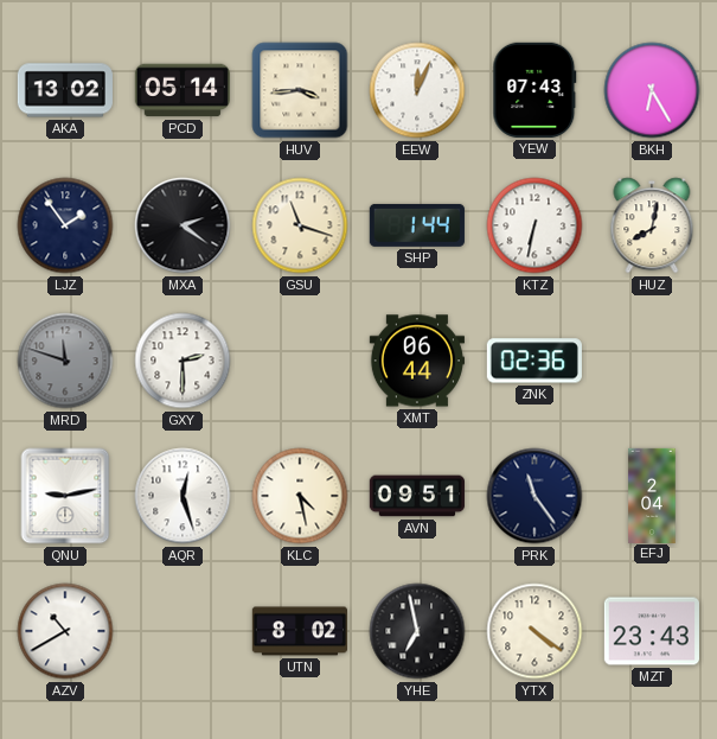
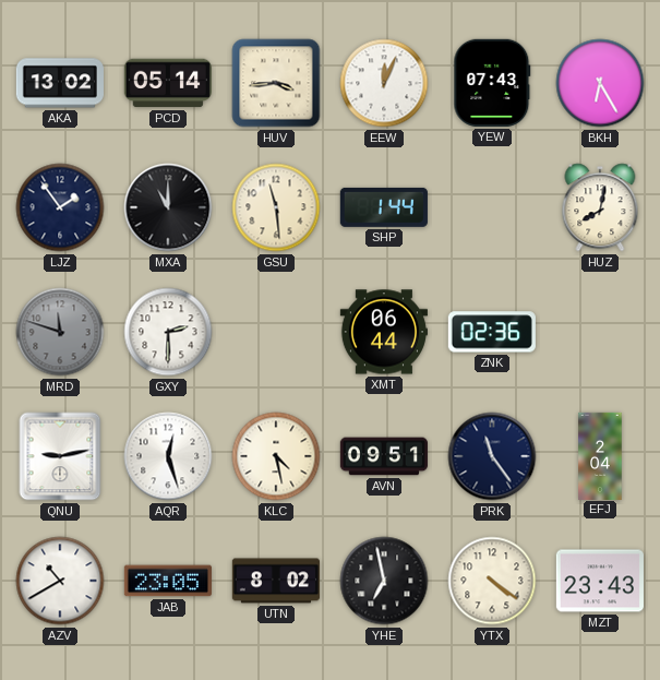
MXA: 2:21 -> 11:00 (168, 207)
GSU: 11:18 -> 11:29 (276, 207)
KTZ: 6:32 -> none (534, 225)
JAB: none -> 23:05 (168, 581)
